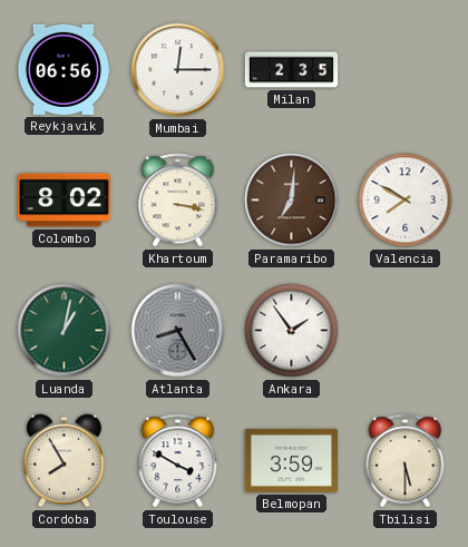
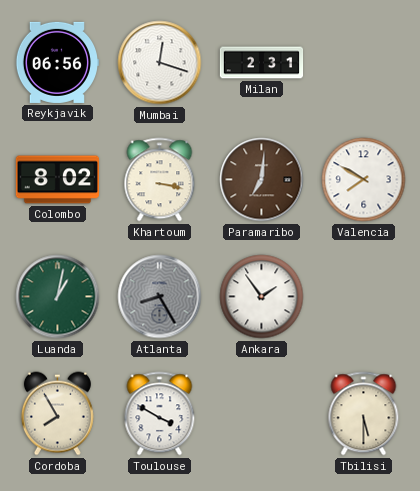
Mumbai: 12:15 -> 12:18 (160, 63)
Milan: 2:35 -> 2:31 (262, 63)
Belmopan: 3:59 -> none (291, 460)
